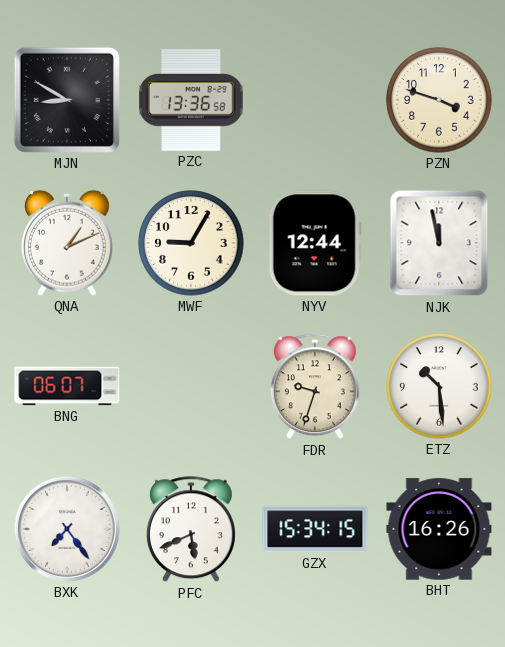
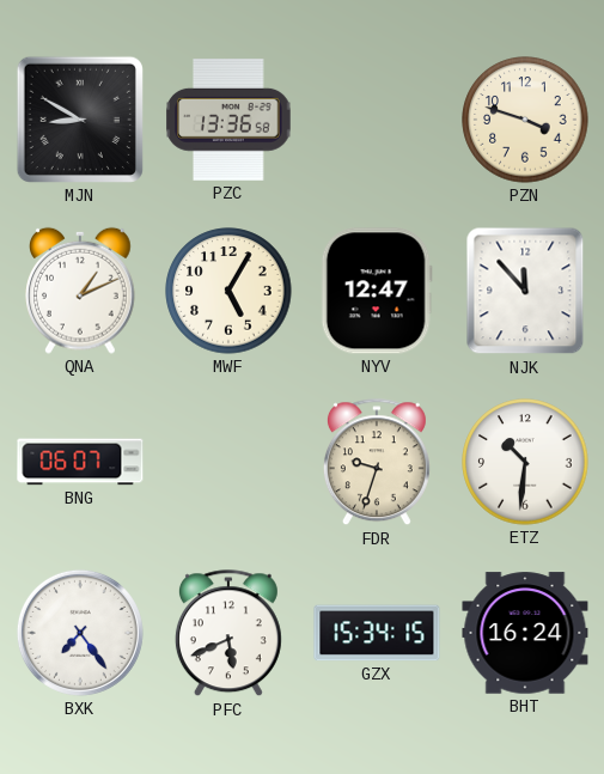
MWF: 9:05 -> 5:05 (228, 291)
NYV: 12:44 -> 12:47 (377, 291)
NJK: 11:58 -> 11:53 (525, 291)
ETZ: 10:29 -> 10:31 (525, 462)
BHT: 16:26 -> 16:24 (525, 633)
